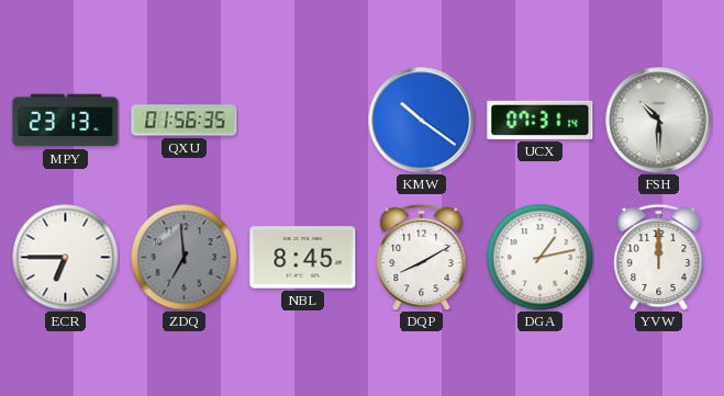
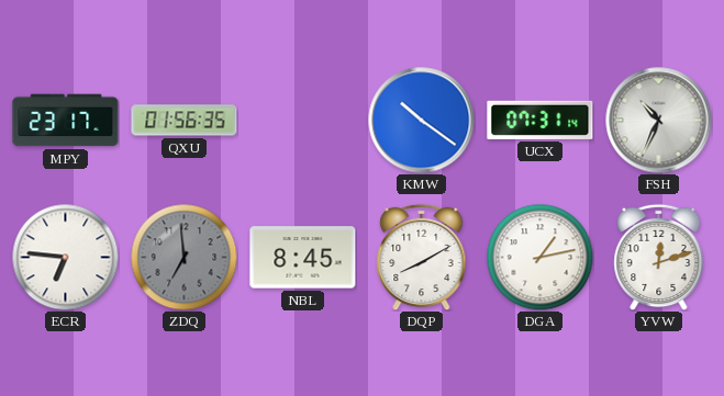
MPY: 23:13 -> 23:17 (66, 121)
FSH: 10:30 -> 10:34 (659, 121)
ECR: 6:45 -> 6:46 (65, 257)
YVW: 12:00 -> 12:12 (659, 257)
